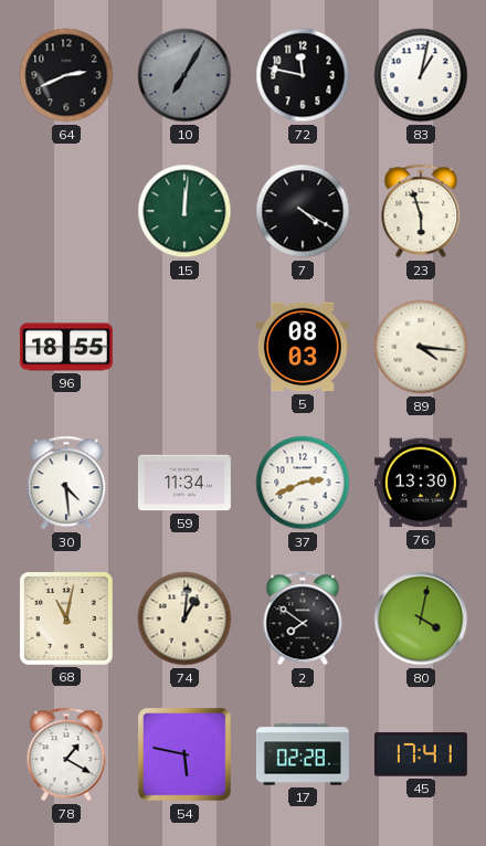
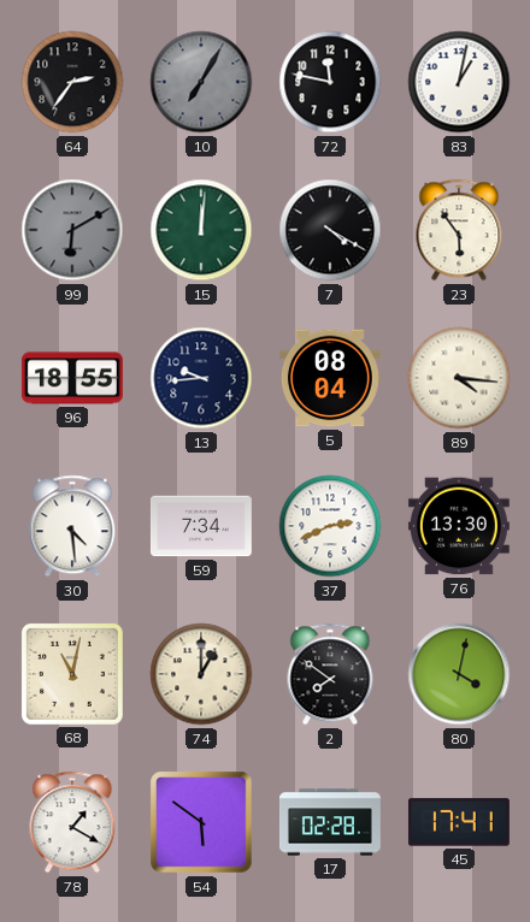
64: 2:41 -> 2:36 (72, 82)
99: none -> 6:10 (72, 230)
23: 5:57 -> 5:54 (459, 230)
13: none -> 9:44 (201, 378)
5: 08:03 -> 08:04 (330, 378)
59: 11:34 -> 7:34 (201, 526)
74: 1:01 -> 1:00 (201, 674)
54: 5:47 -> 5:51 (201, 822)
